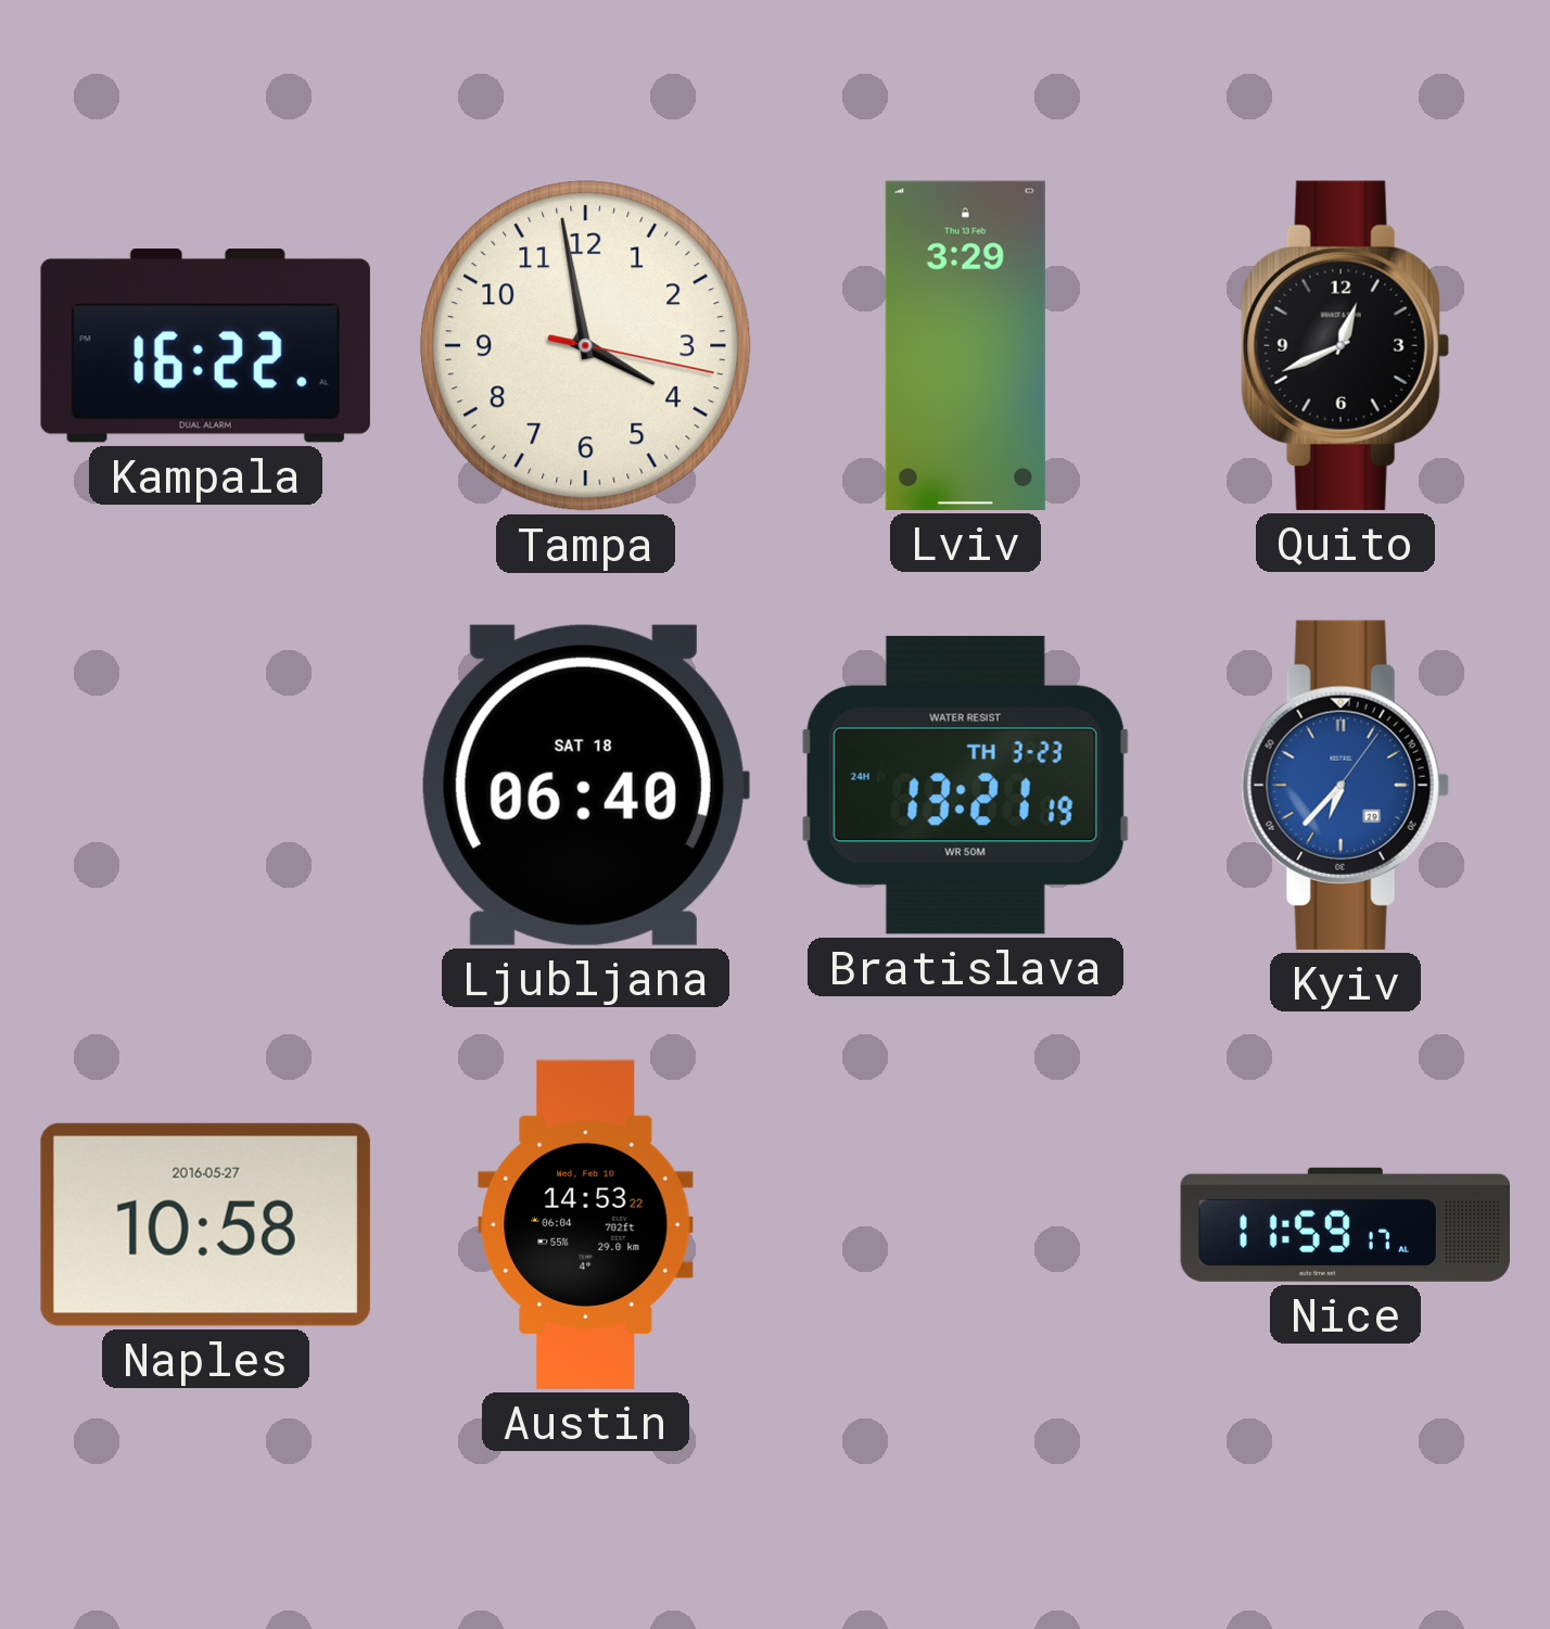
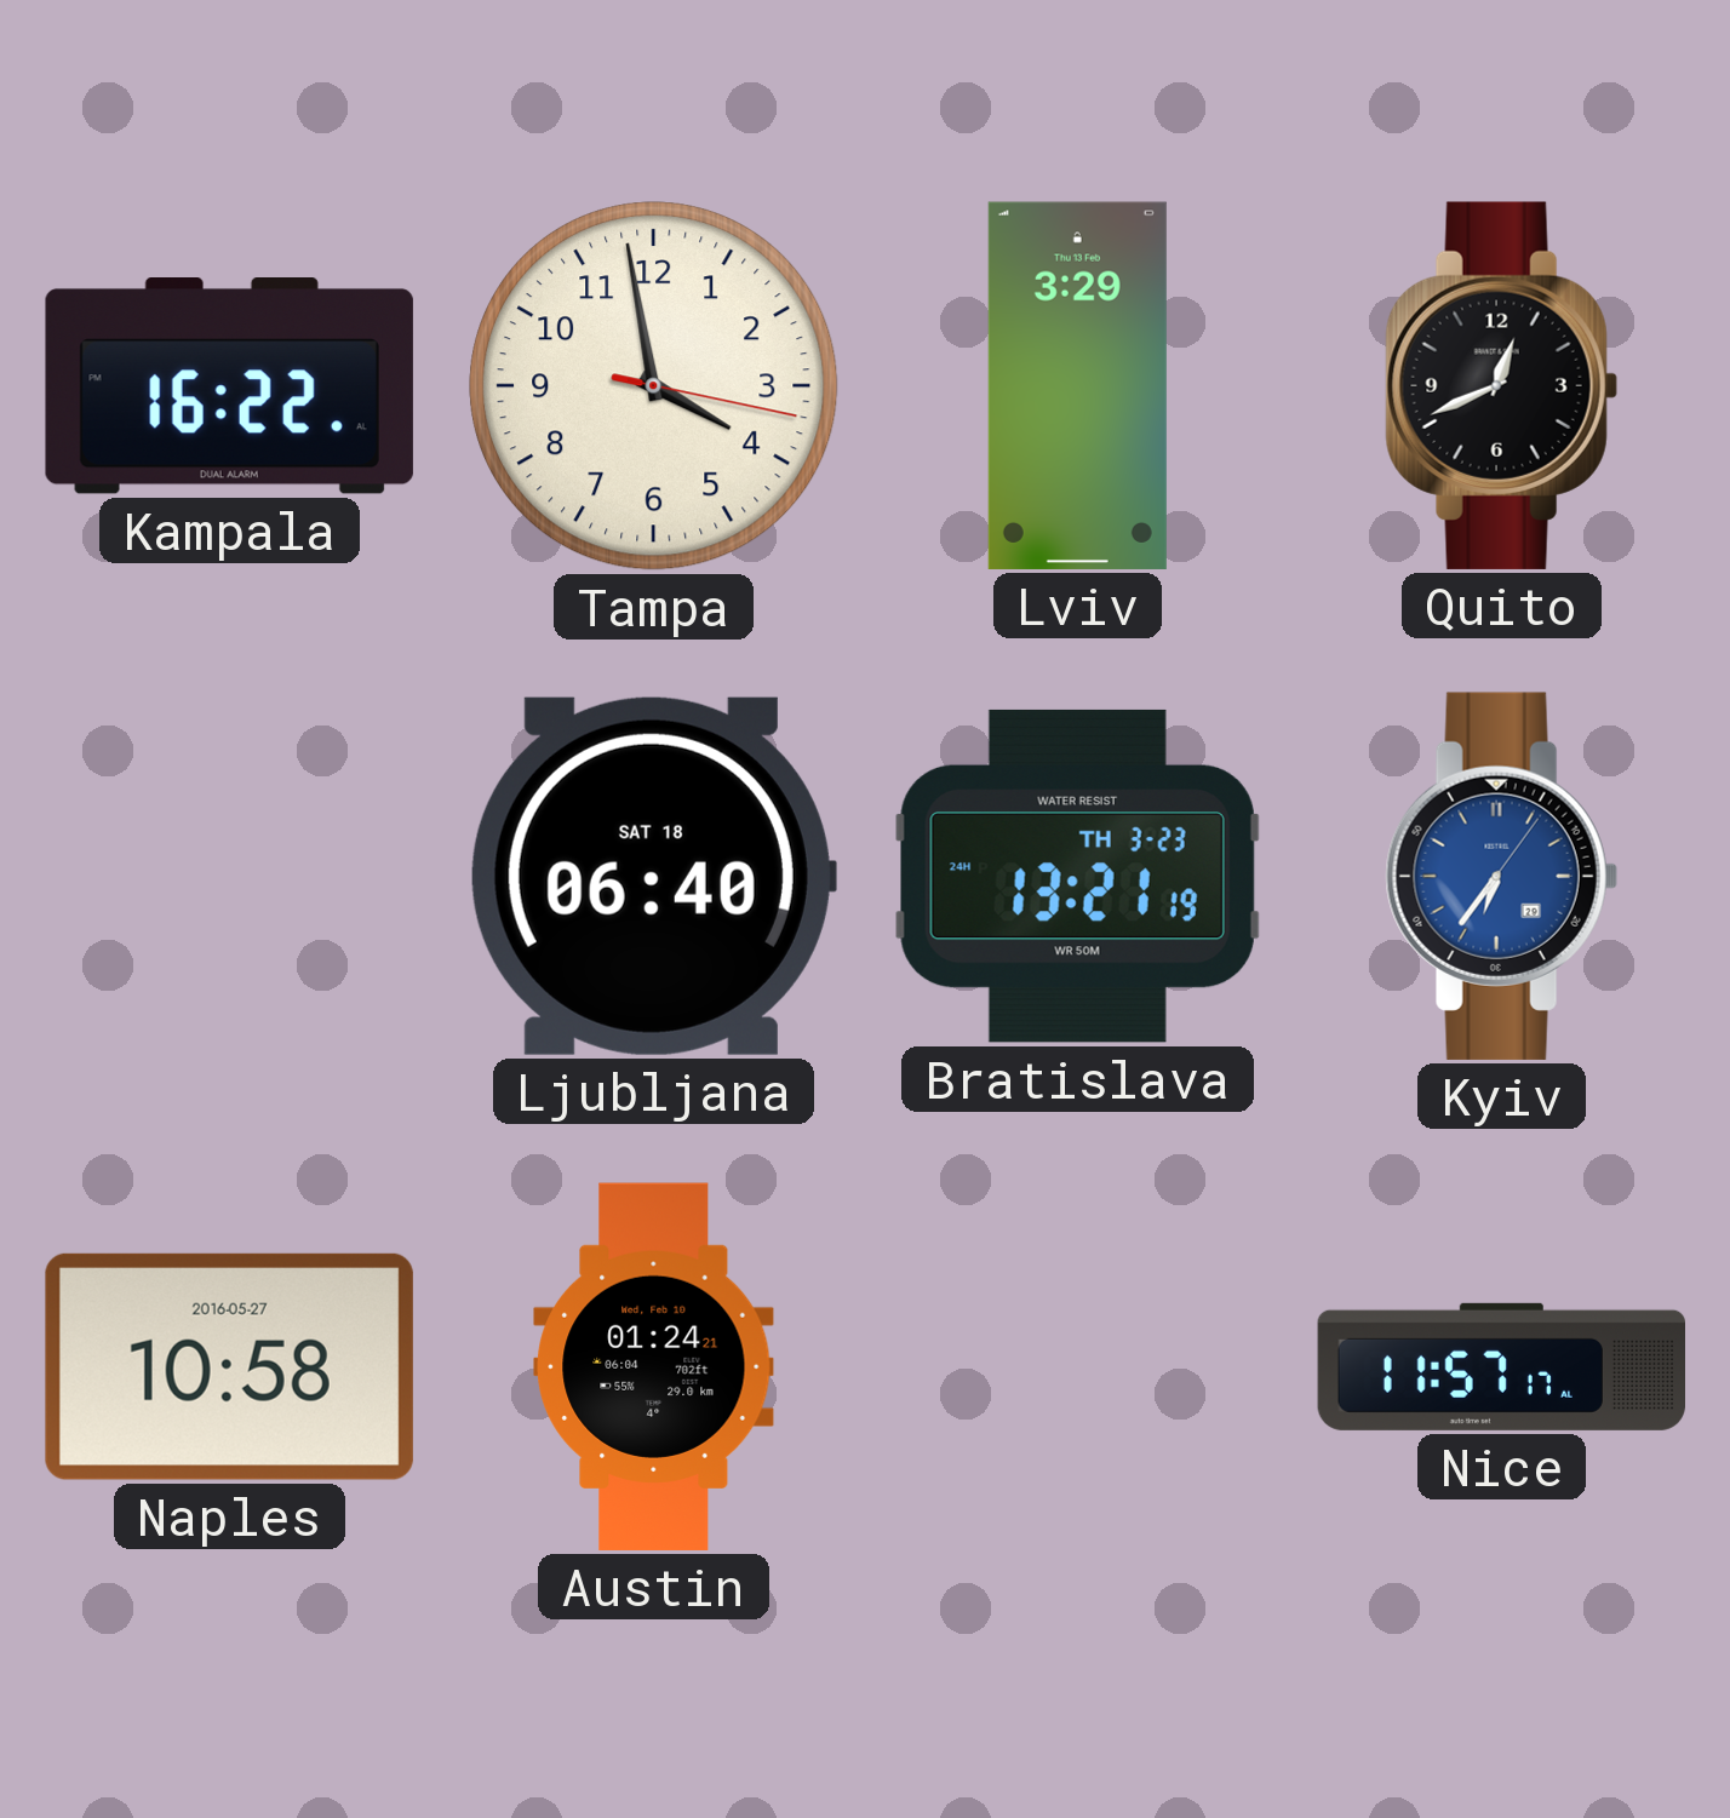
Kyiv: 6:37 -> 6:36 (1501, 876)
Austin: 14:53 -> 01:24 (654, 1366)
Nice: 11:59 -> 11:57 (1501, 1366)
